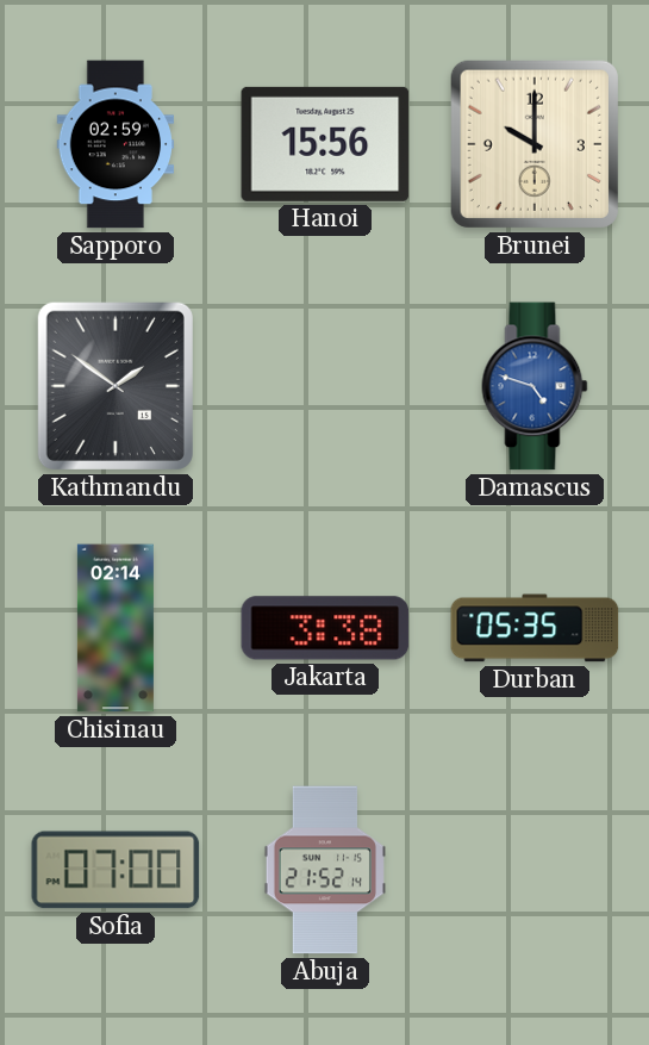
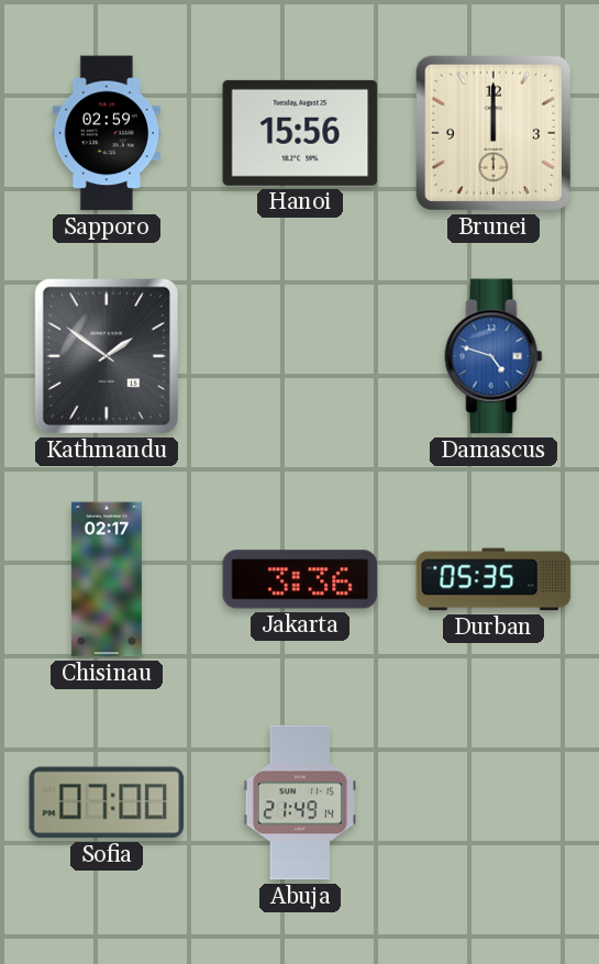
Brunei: 10:00 -> 12:00 (493, 133)
Chisinau: 02:14 -> 02:17 (107, 579)
Jakarta: 3:38 -> 3:36 (300, 579)
Abuja: 21:52 -> 21:49 (300, 802)
